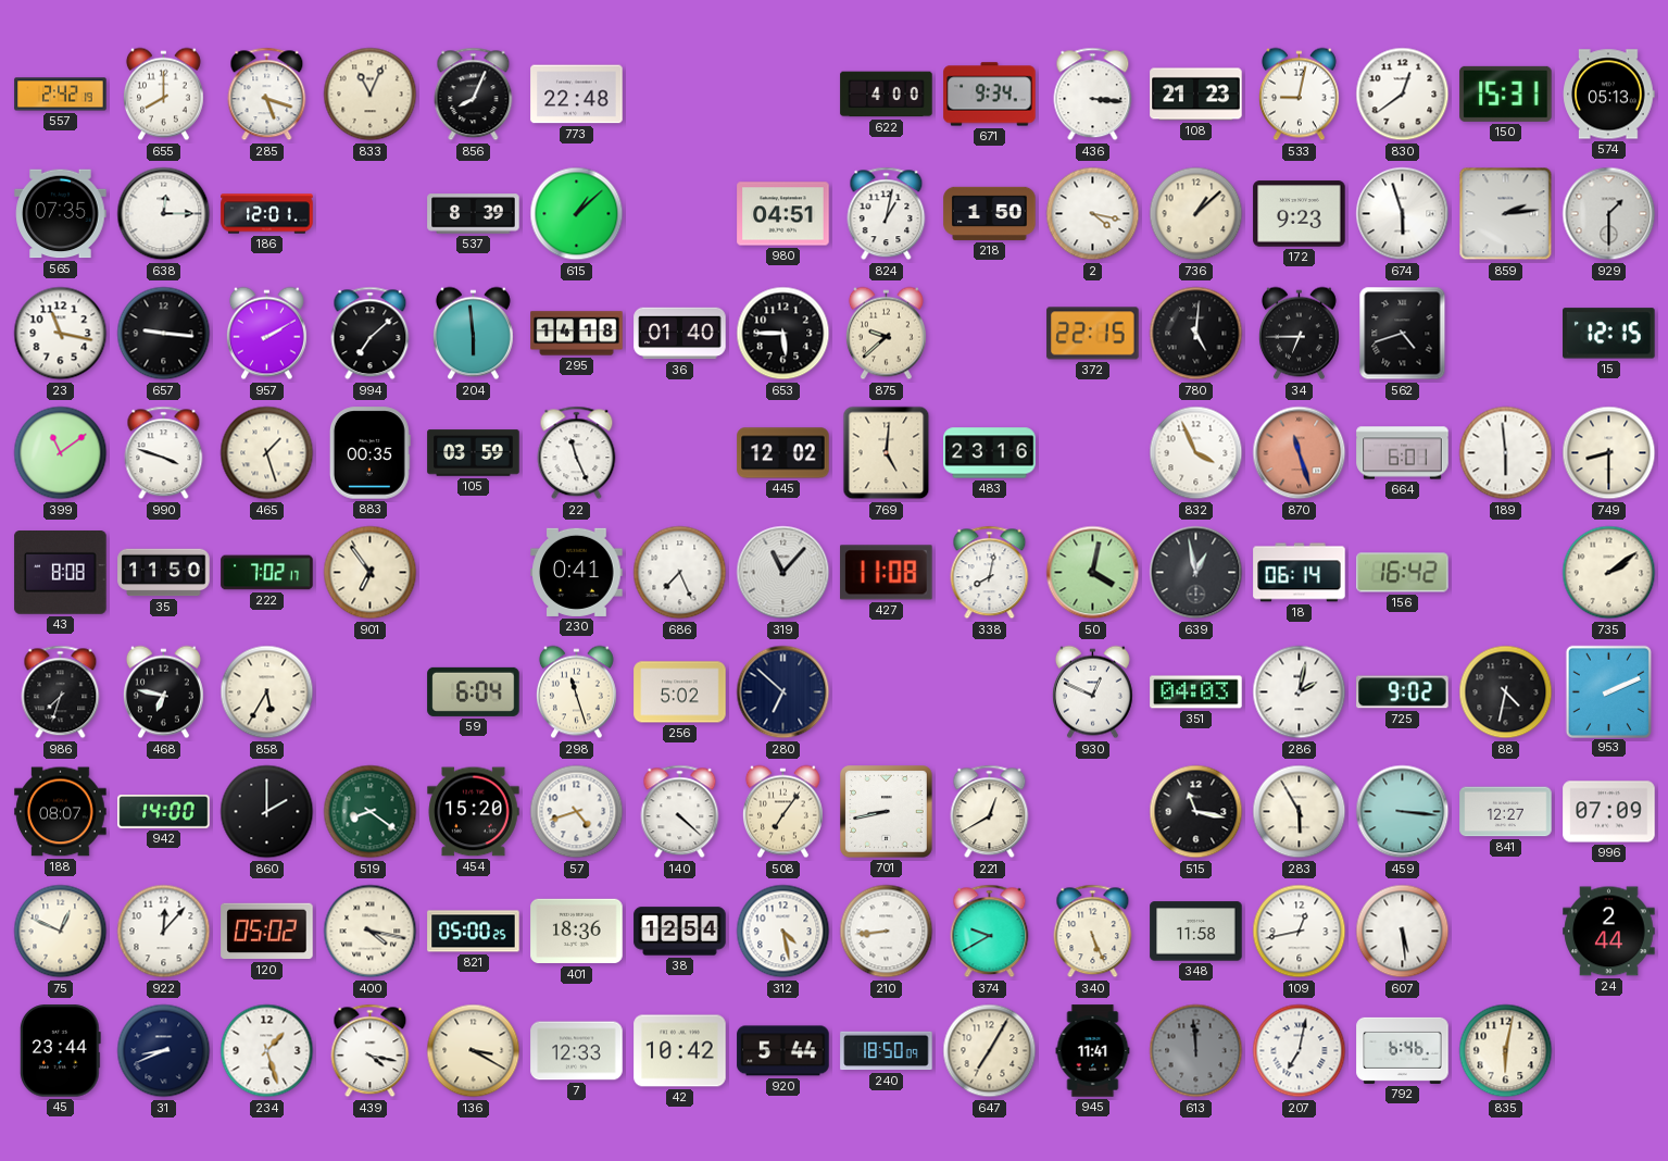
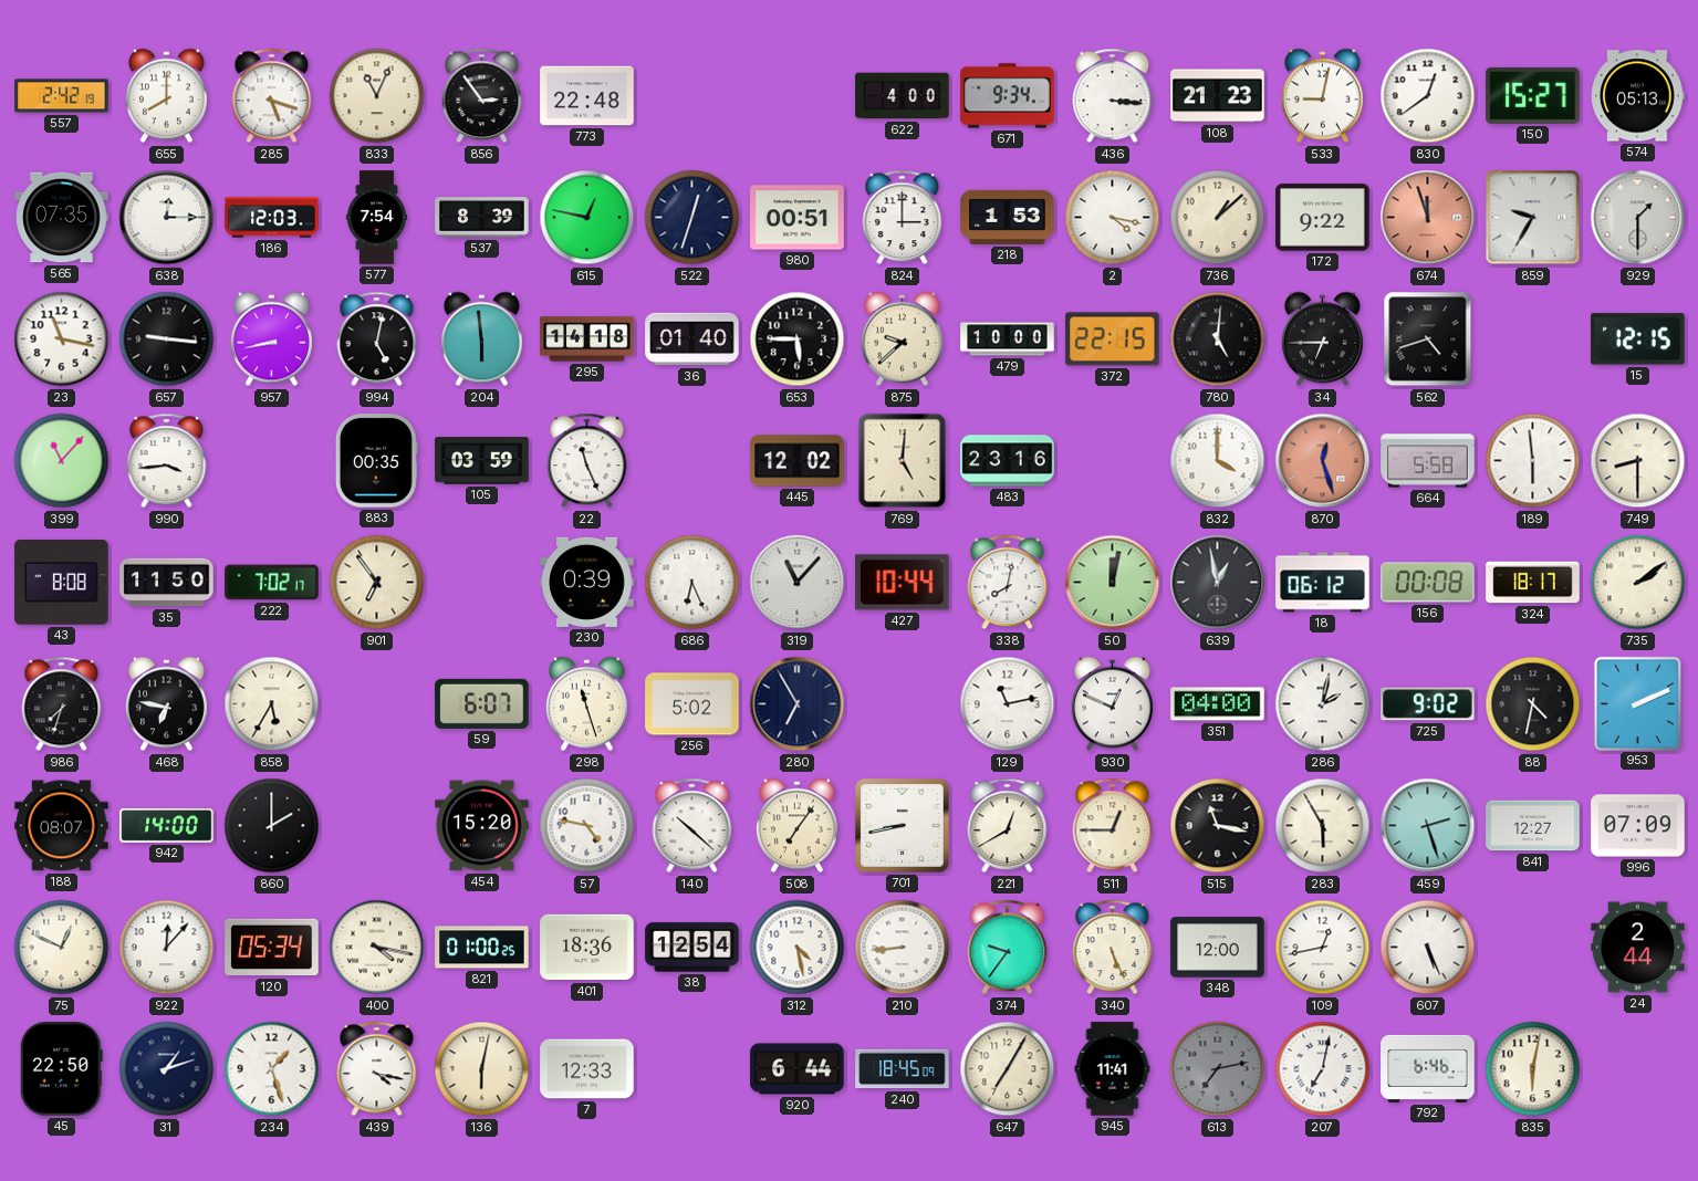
856: 8:04 -> 2:54 (482, 96)
150: 15:31 -> 15:27 (1533, 95)
186: 12:01 -> 12:03 (272, 218)
577: none -> 7:54 (376, 218)
615: 1:08 -> 12:47 (587, 218)
522: none -> 12:33 (692, 218)
980: 04:51 -> 00:51 (798, 218)
824: 1:02 -> 3:00 (903, 218)
218: 1:50 -> 1:53 (1008, 217)
172: 9:23 -> 9:22 (1323, 218)
674: 5:57 -> 11:57 (1428, 218)
674 dial: white -> salmon (1428, 218)
859: 2:14 -> 9:35 (1533, 218)
957: 2:10 -> 8:43 (271, 339)
994: 7:08 -> 5:02 (377, 339)
479: none -> 10:00 (1008, 339)
399: 11:09 -> 11:07 (62, 461)
990: 3:48 -> 3:44 (167, 461)
465: 1:27 -> none (267, 453)
832: 3:56 -> 4:00 (1218, 461)
870: 11:27 -> 12:27 (1323, 461)
664: 6:01 -> 5:58 (1428, 461)
230: 0:41 -> 0:39 (587, 582)
686: 7:26 -> 6:26 (692, 583)
427: 11:08 -> 10:44 (903, 583)
50: 4:02 -> 12:02 (1113, 583)
18: 06:14 -> 06:12 (1323, 583)
156: 16:42 -> 00:08 (1428, 583)
324: none -> 18:17 (1533, 583)
59: 6:04 -> 6:07 (482, 703)
280: 6:52 -> 6:55 (798, 704)
129: none -> 11:13 (1008, 704)
351: 04:03 -> 04:00 (1218, 704)
519: 8:21 -> none (371, 812)
57: 4:42 -> 4:47 (587, 826)
140: 4:22 -> 10:22 (692, 826)
511: none -> 12:45 (1113, 826)
459: 3:16 -> 2:27 (1428, 826)
120: 05:02 -> 05:34 (272, 948)
821: 05:00 -> 01:00 (482, 948)
374: 9:40 -> 9:36 (1008, 948)
348: 11:58 -> 12:00 (1218, 948)
607: 5:29 -> 5:26 (1428, 948)
45: 23:44 -> 22:50 (61, 1069)
31: 8:41 -> 1:12 (167, 1069)
136: 3:20 -> 6:02 (482, 1069)
42: 10:42 -> none (680, 1051)
920: 5:44 -> 6:44 (798, 1069)
240: 18:50 -> 18:45 (903, 1069)
613: 11:59 -> 7:13 (1218, 1069)
